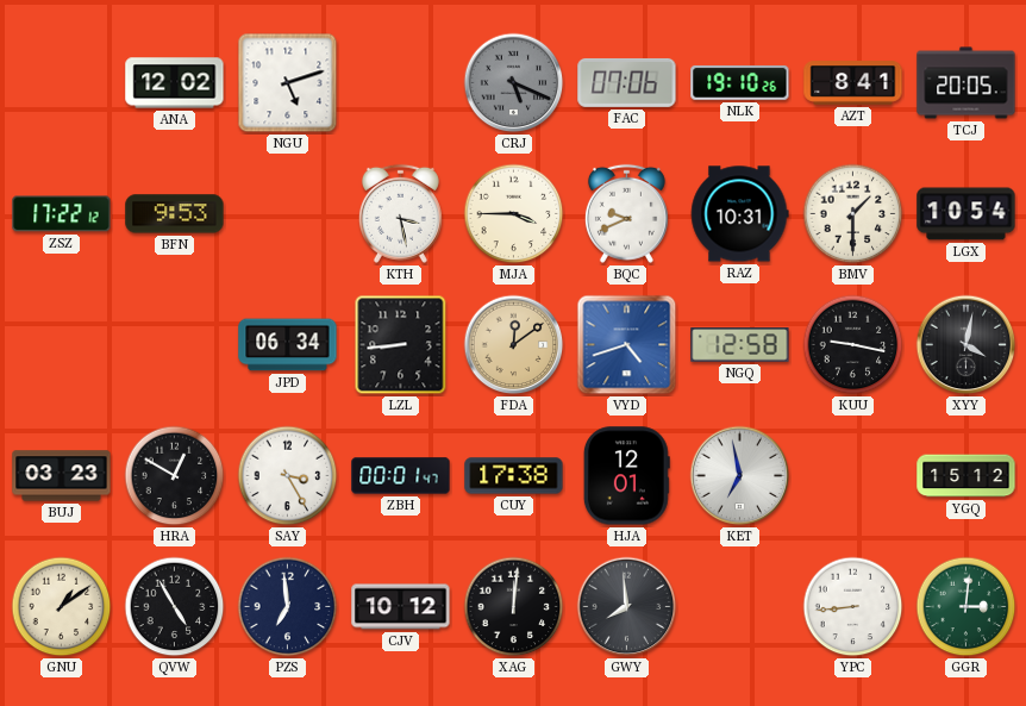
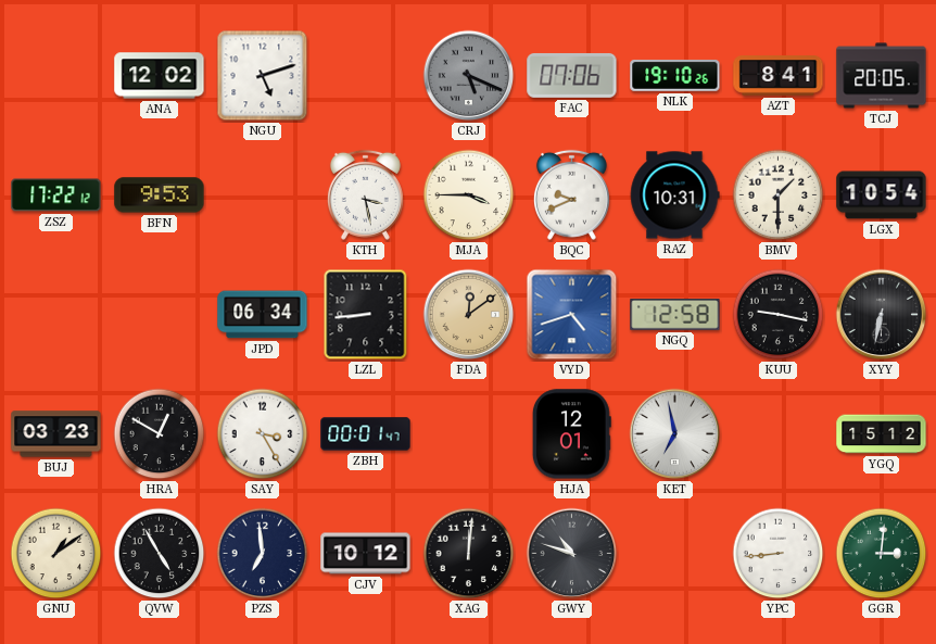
XYY: 4:02 -> 6:32 (882, 315)
CUY: 17:38 -> none (514, 476)
GWY: 7:59 -> 10:48 (572, 554)
